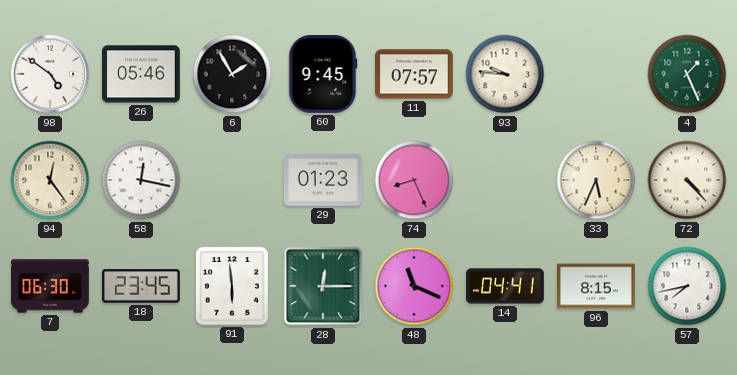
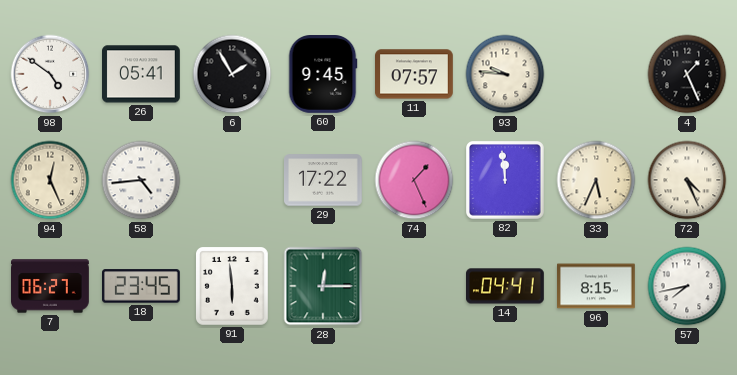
26: 05:46 -> 05:41 (142, 74)
4 dial: green -> black (687, 74)
94: 12:24 -> 12:26 (50, 180)
58: 12:17 -> 4:44 (141, 180)
29: 01:23 -> 17:22 (324, 180)
74: 8:26 -> 1:26 (414, 180)
82: none -> 11:59 (506, 181)
72: 4:23 -> 4:26 (687, 180)
7: 06:30 -> 06:27 (50, 286)
48: 11:19 -> none (414, 286)
